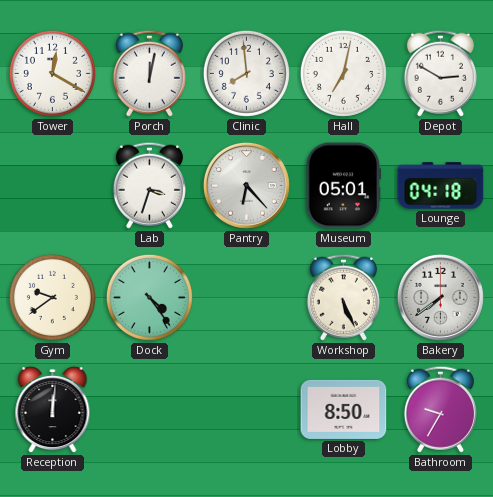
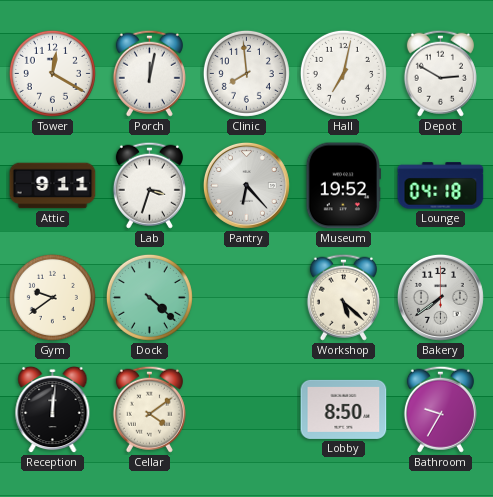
Attic: none -> 9:11 (53, 186)
Museum: 05:01 -> 19:52 (343, 186)
Dock: 4:24 -> 4:22 (149, 297)
Workshop: 5:26 -> 5:22 (343, 297)
Cellar: none -> 4:09 (149, 409)
